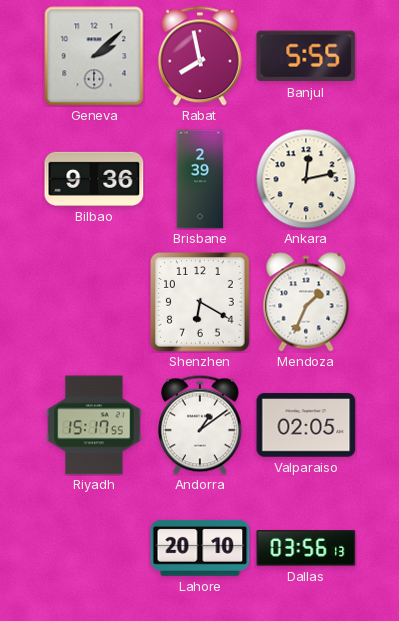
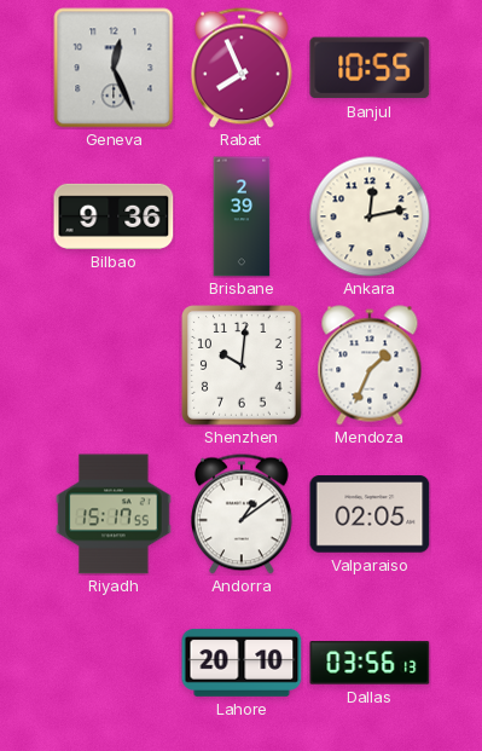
Geneva: 2:08 -> 12:26 (114, 68)
Rabat: 7:58 -> 7:56 (242, 68)
Banjul: 5:55 -> 10:55 (370, 68)
Shenzhen: 6:20 -> 10:01 (242, 365)
